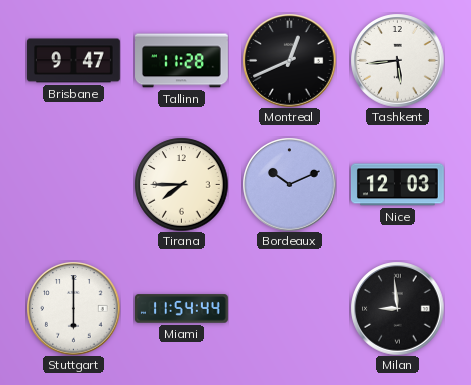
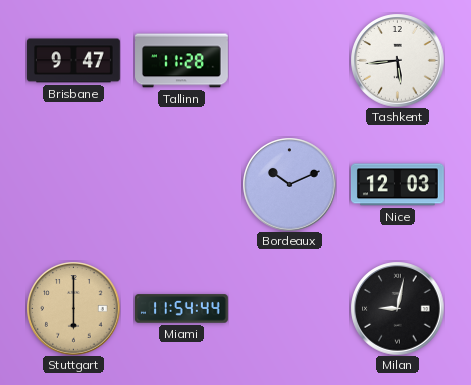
Montreal: 12:41 -> none (289, 60)
Tirana: 7:45 -> none (181, 184)
Stuttgart dial: white -> champagne (73, 308)
Milan: 8:59 -> 9:02 (397, 308)
